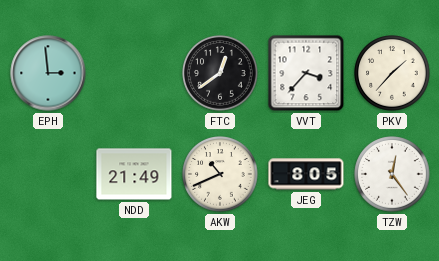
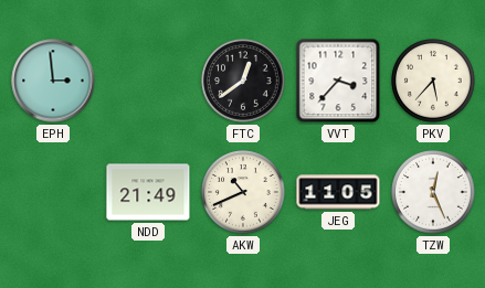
PKV: 1:37 -> 5:37 (433, 81)
JEG: 8:05 -> 11:05 (338, 192)
TZW: 12:24 -> 12:26 (433, 192)
